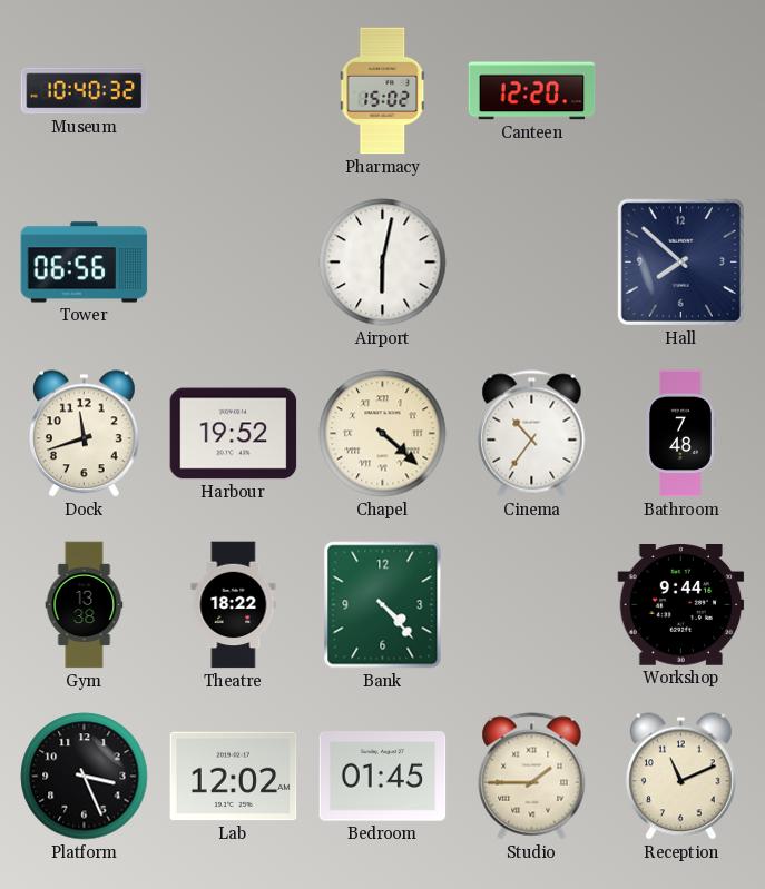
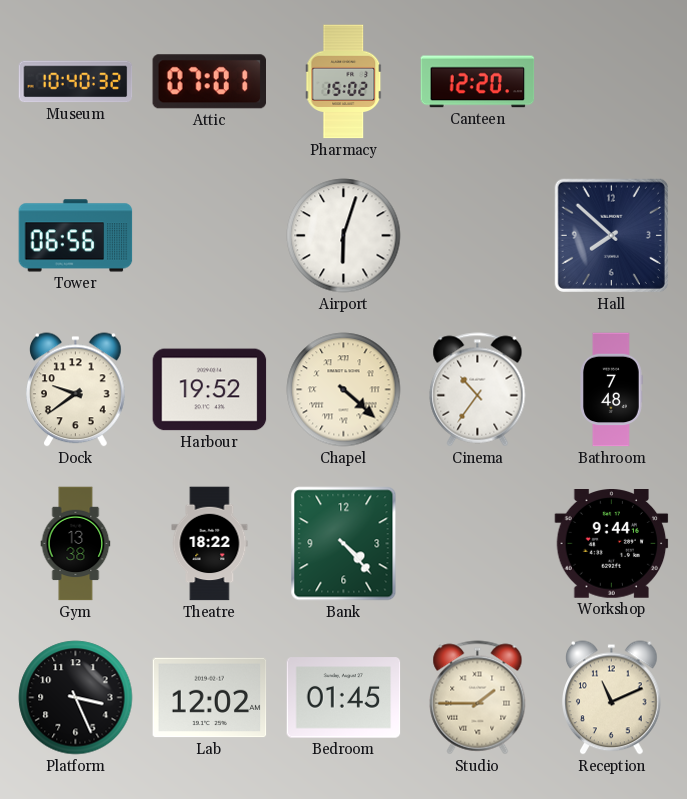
Attic: none -> 07:01 (209, 82)
Airport: 6:02 -> 6:03 (344, 236)
Dock: 11:42 -> 9:39 (76, 390)
